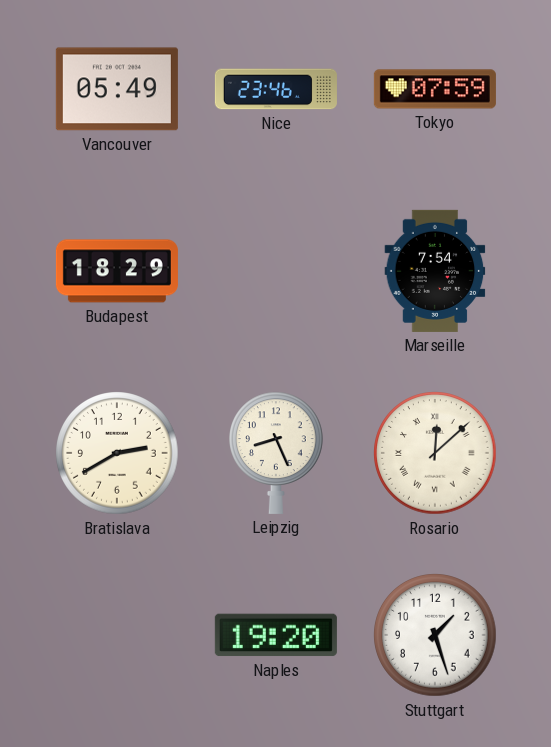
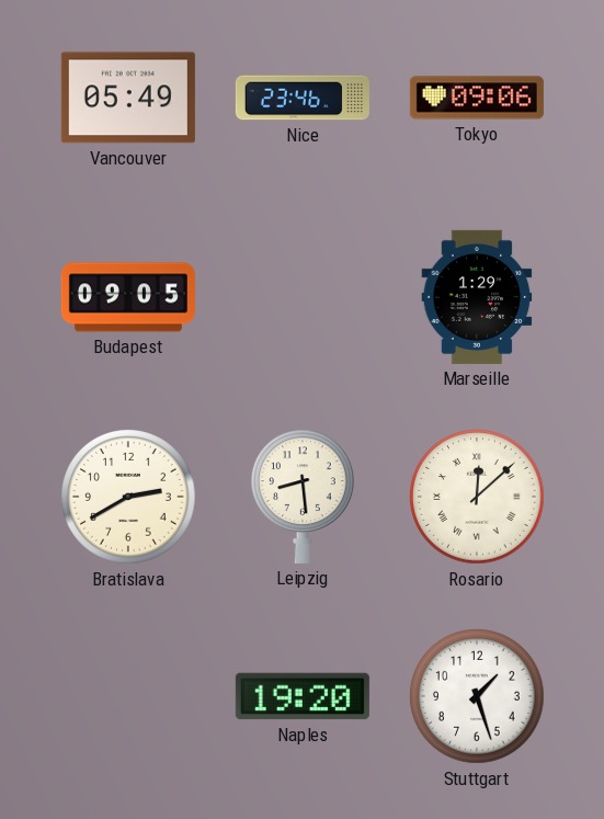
Tokyo: 07:59 -> 09:06 (477, 98)
Budapest: 18:29 -> 09:05 (128, 297)
Marseille: 7:54 -> 1:29 (477, 297)
Leipzig: 8:26 -> 8:29 (304, 497)
